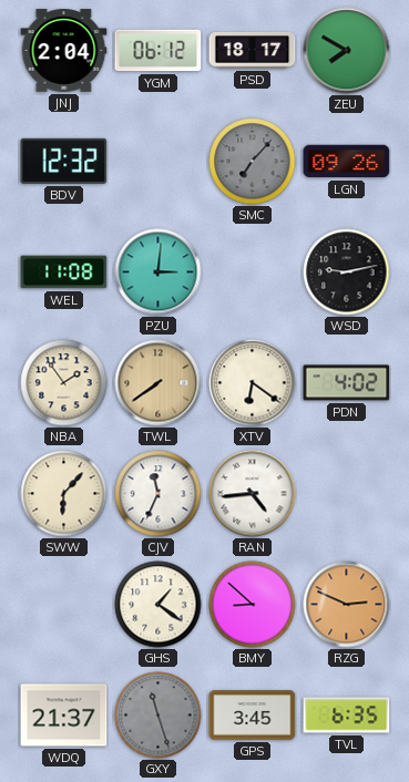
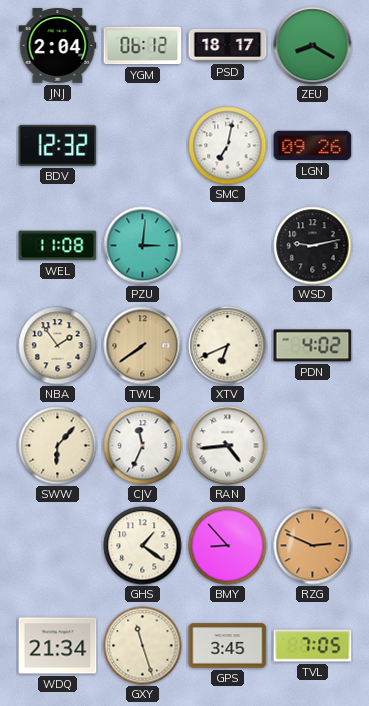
ZEU: 7:50 -> 8:20 (313, 46)
SMC: 7:07 -> 7:02 (228, 146)
SMC dial: grey -> white (228, 146)
XTV: 6:21 -> 6:41 (228, 346)
BMY: 8:52 -> 8:53 (228, 546)
WDQ: 21:37 -> 21:34 (58, 646)
GXY dial: grey -> cream (143, 646)
TVL: 6:35 -> 7:05 (313, 646)
